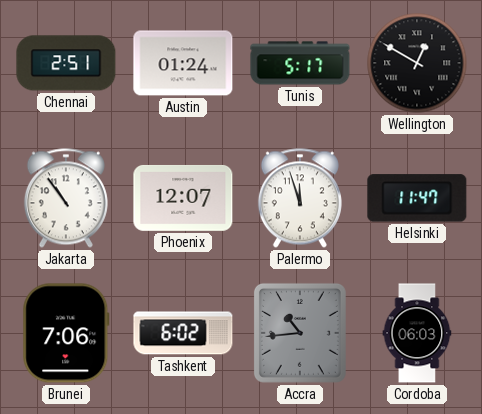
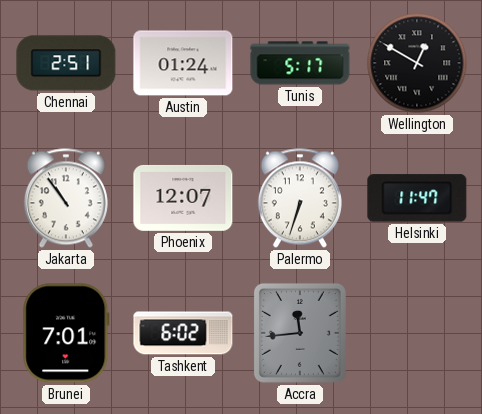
Palermo: 11:57 -> 6:33 (300, 198)
Brunei: 7:06 -> 7:01 (66, 333)
Accra: 10:44 -> 11:44 (300, 333)
Cordoba: 06:03 -> none (417, 333)
